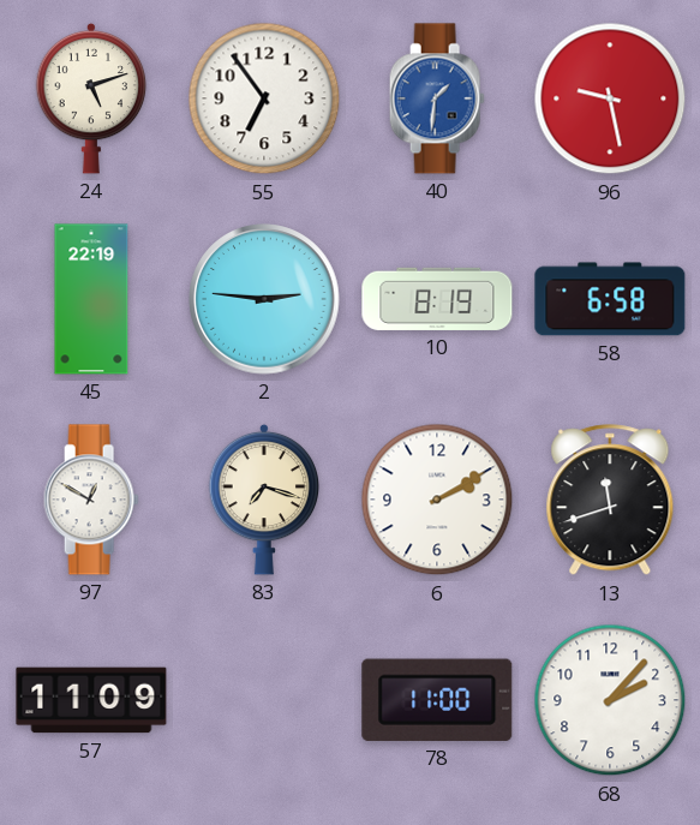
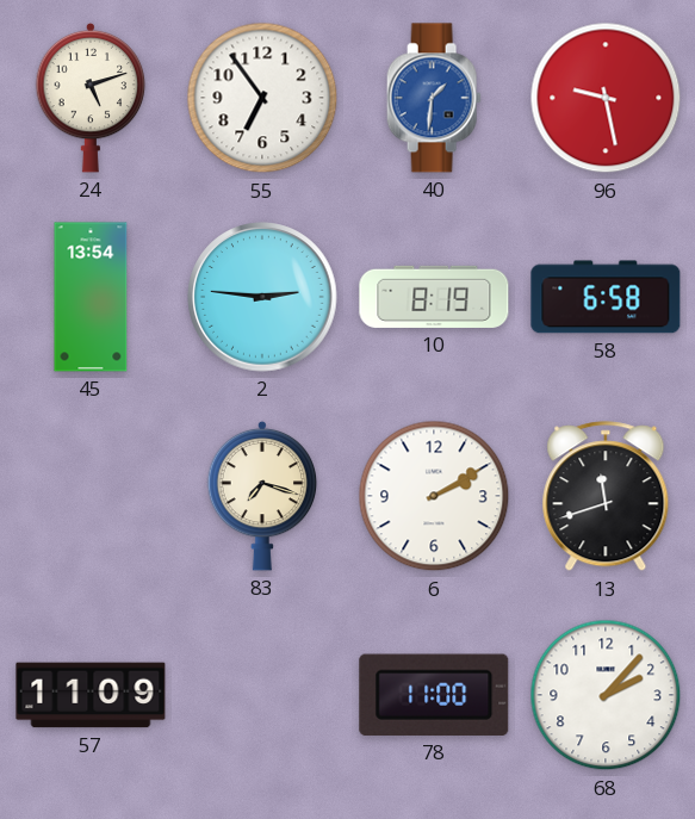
45: 22:19 -> 13:54 (91, 297)
97: 12:50 -> none (91, 500)
